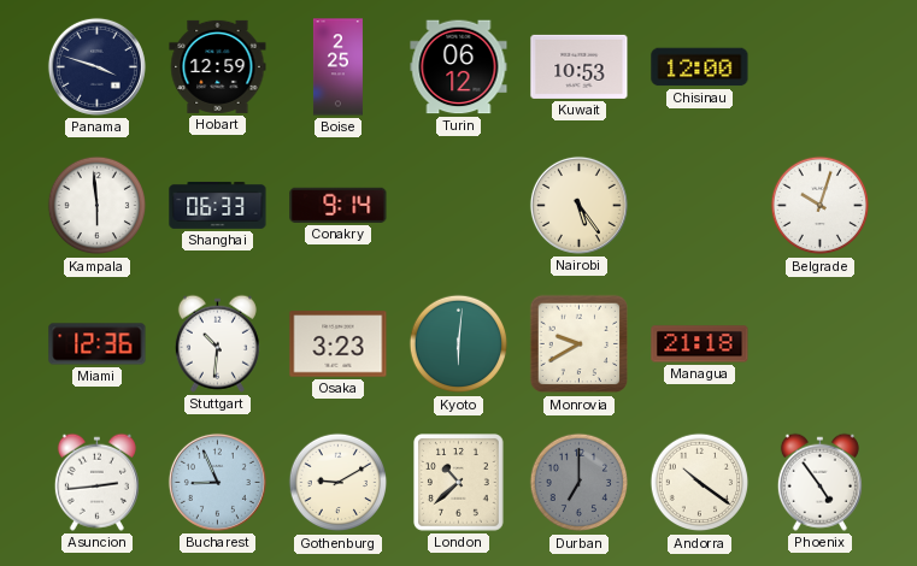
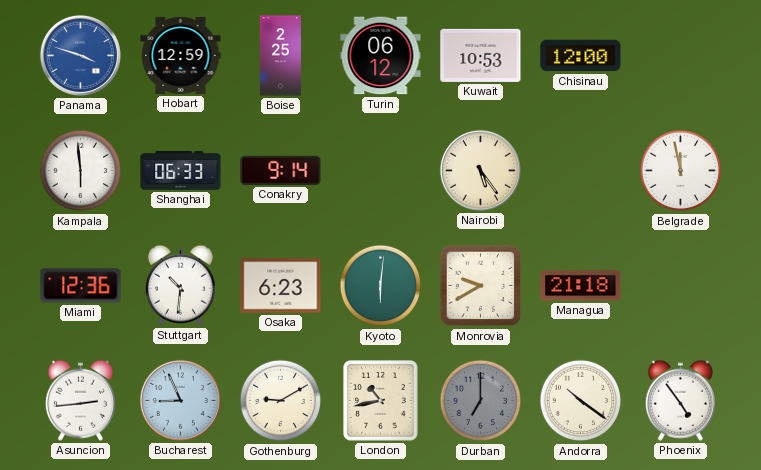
Panama dial: navy -> blue (80, 55)
Belgrade: 10:03 -> 11:58 (681, 171)
Osaka: 3:23 -> 6:23 (281, 286)
London: 10:38 -> 10:43 (381, 401)
